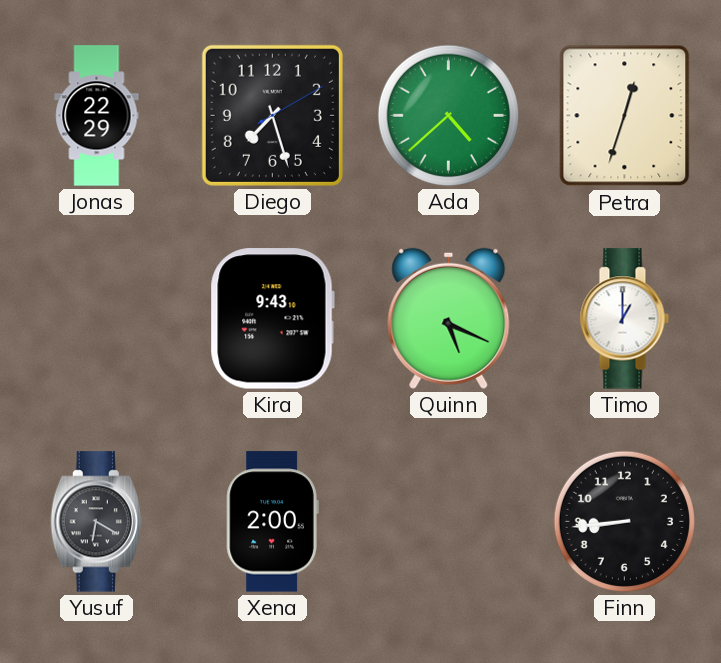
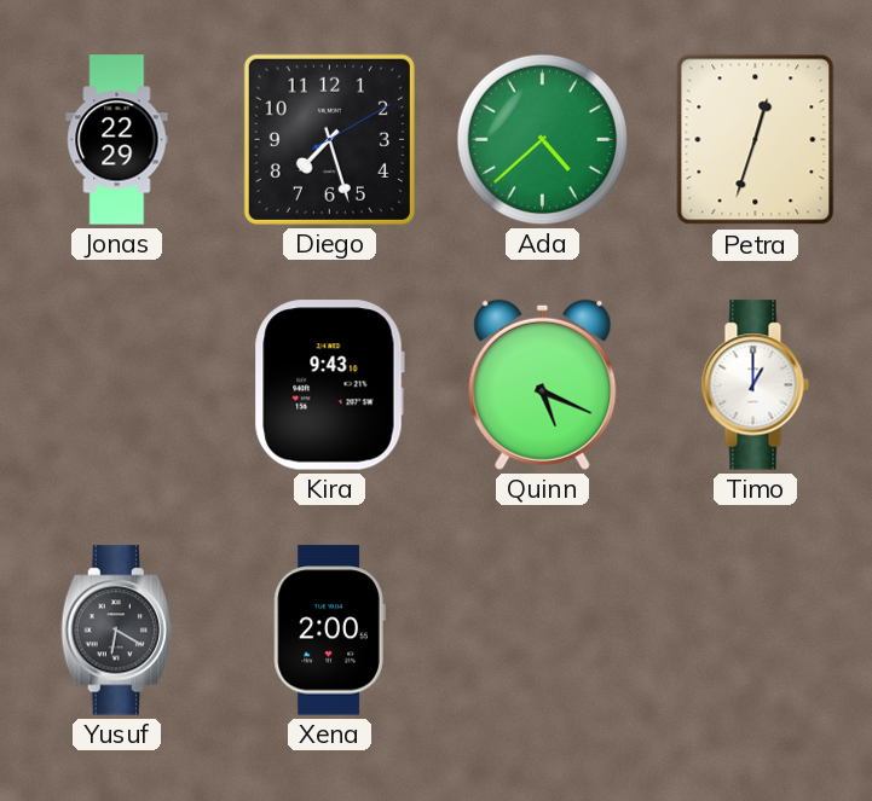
Finn: 8:44 -> none (624, 521)
